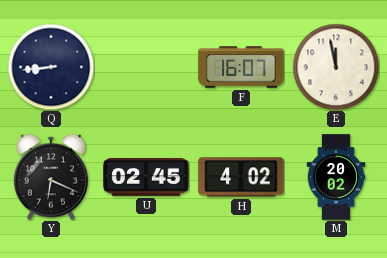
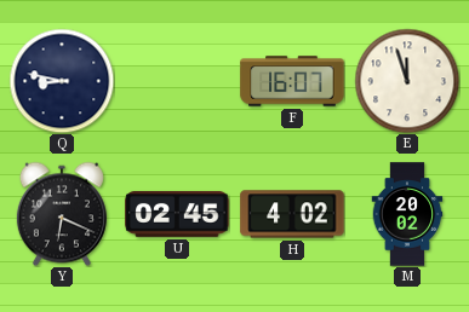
Q: 8:44 -> 8:47 (62, 81)
E: 11:58 -> 11:57 (407, 81)
